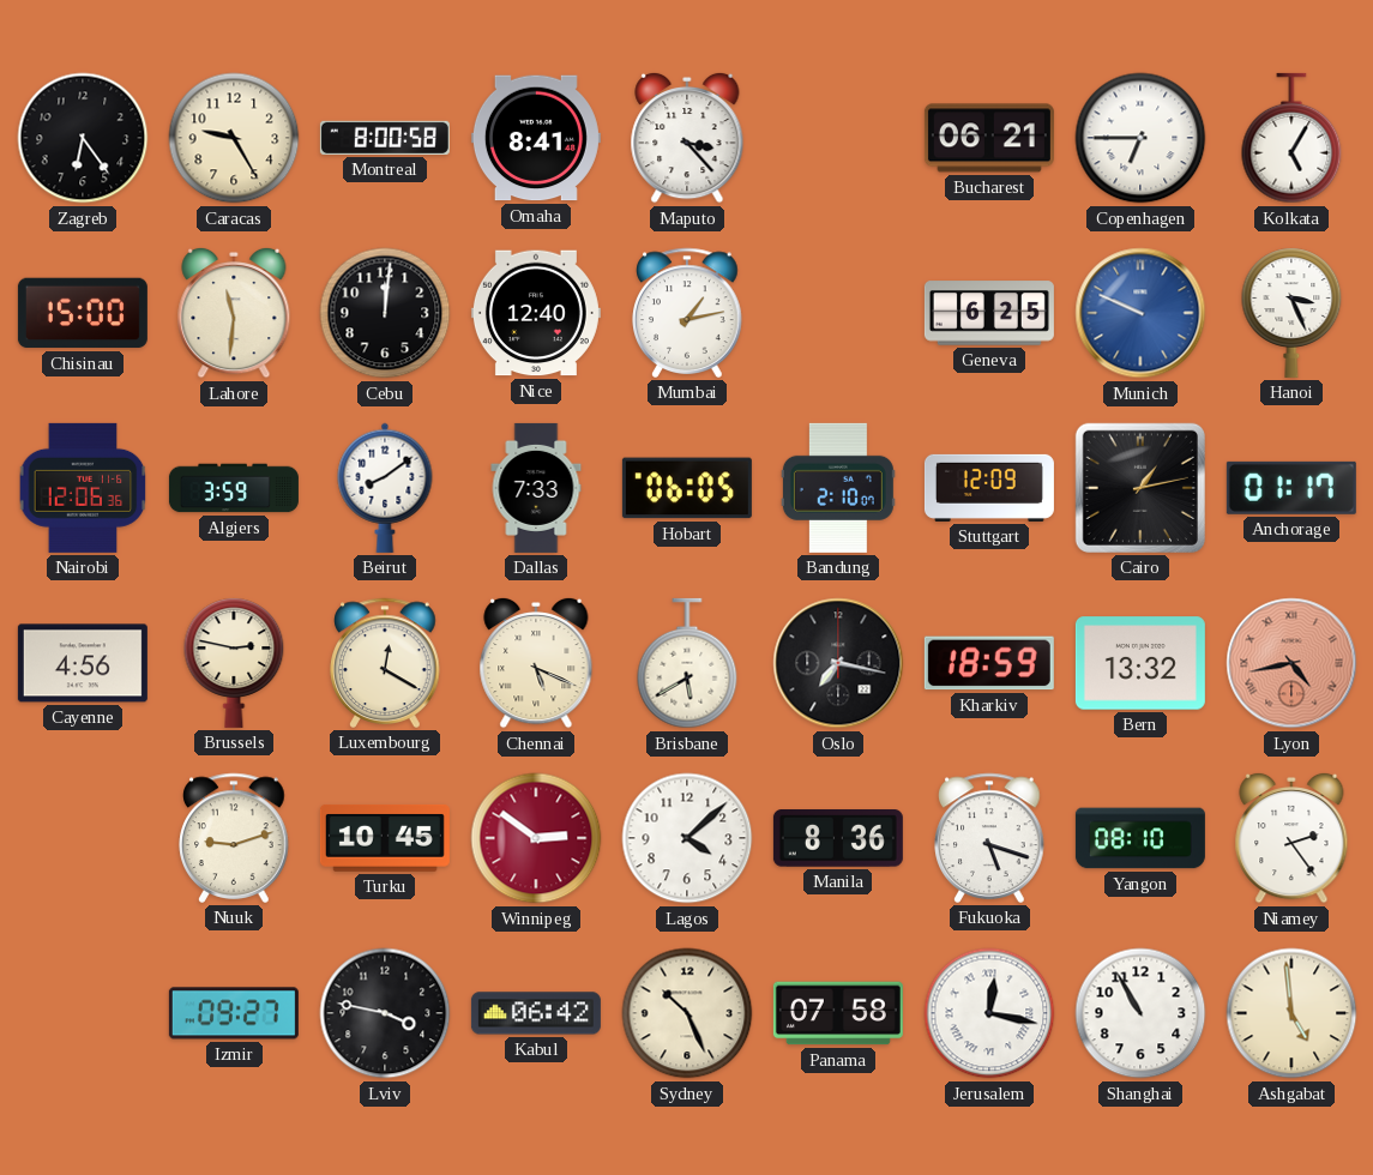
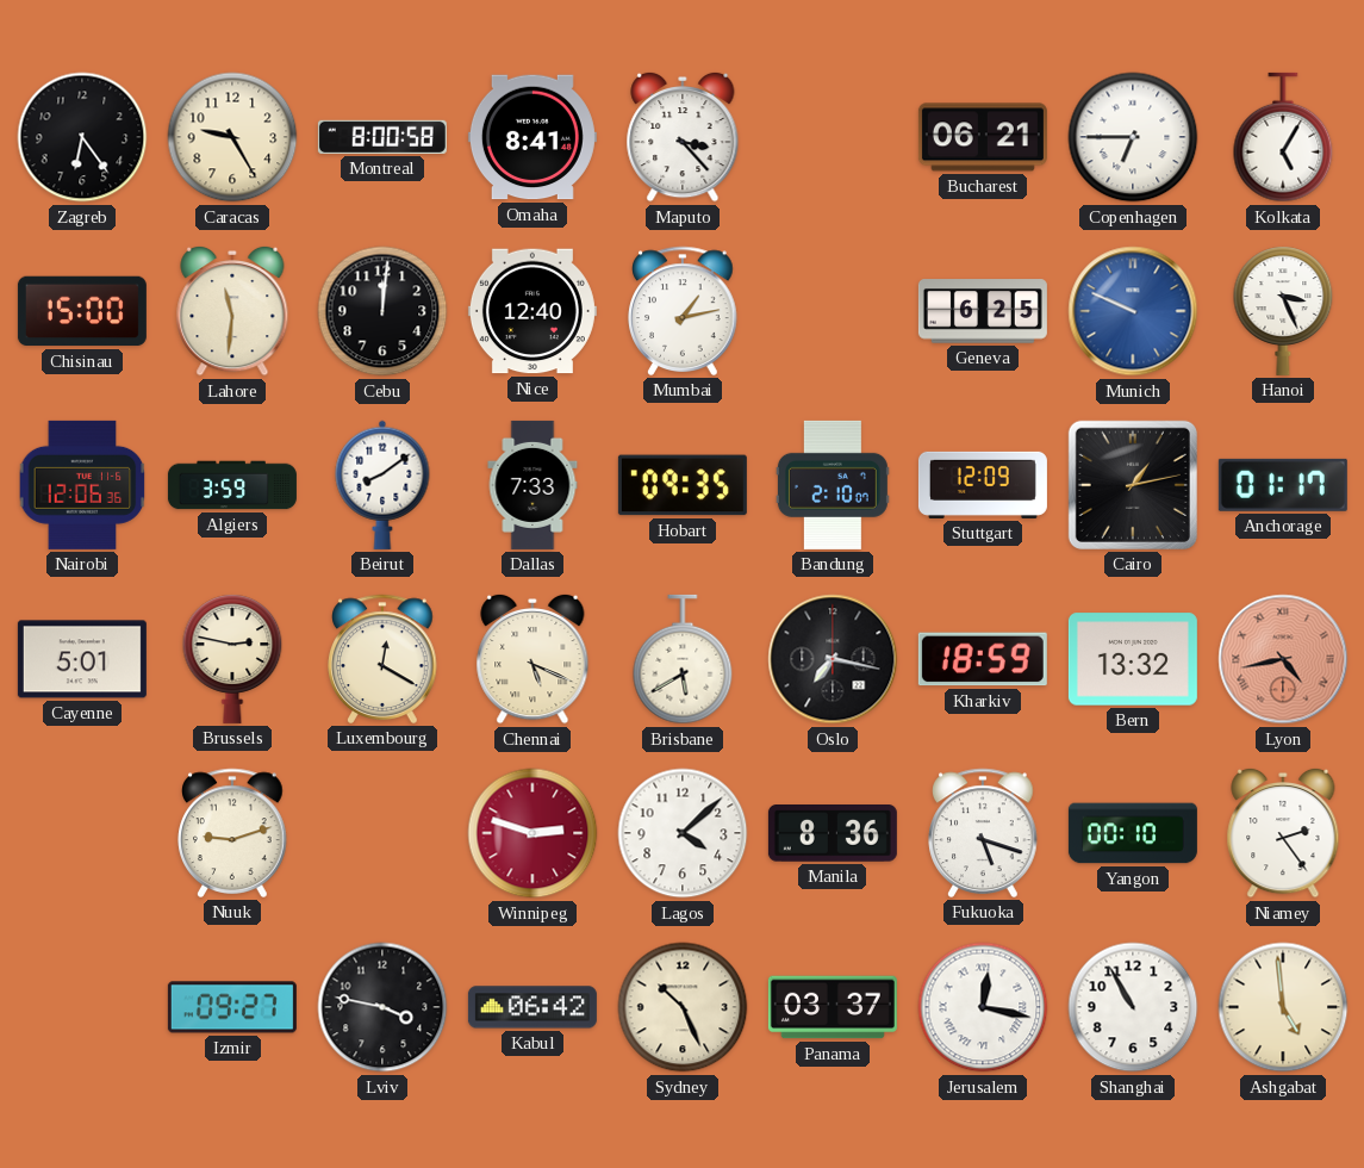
Hobart: 06:05 -> 09:35 (683, 485)
Cayenne: 4:56 -> 5:01 (82, 659)
Turku: 10:45 -> none (385, 838)
Winnipeg: 2:51 -> 2:48 (532, 833)
Yangon: 08:10 -> 00:10 (1133, 833)
Panama: 07:58 -> 03:37 (833, 1007)
